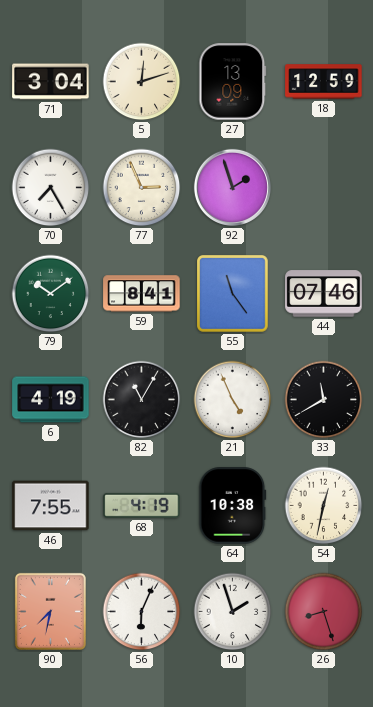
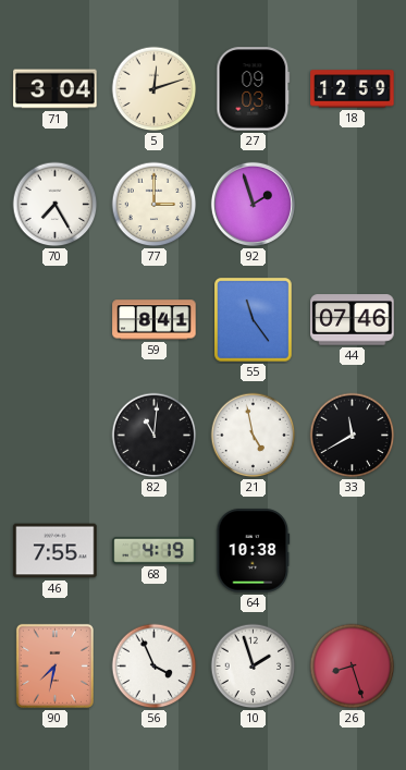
27: 13:09 -> 09:03 (254, 89)
77: 2:56 -> 3:00 (155, 205)
79: 10:09 -> none (51, 294)
6: 4:19 -> none (51, 400)
82: 11:05 -> 11:01 (155, 436)
21: 4:56 -> 4:58 (254, 436)
54: 12:32 -> none (324, 506)
56: 6:04 -> 3:56 (155, 667)
